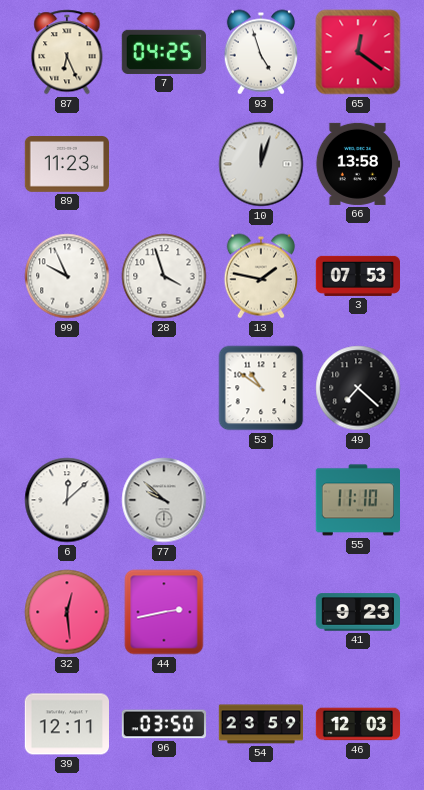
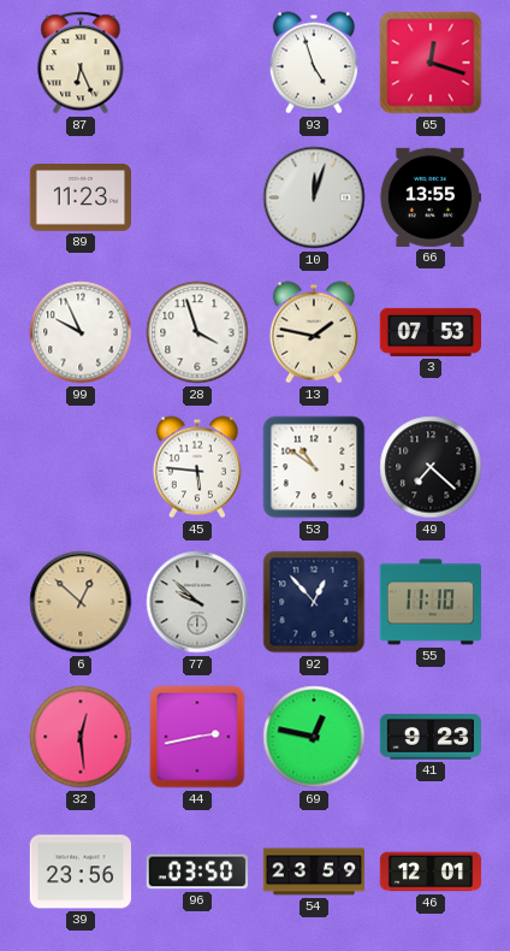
7: 04:25 -> none (163, 52)
65: 12:21 -> 12:18 (431, 63)
66: 13:58 -> 13:55 (429, 197)
45: none -> 5:46 (197, 467)
6: 12:08 -> 12:52 (81, 602)
6 dial: white -> champagne (81, 602)
92: none -> 12:53 (314, 602)
69: none -> 12:47 (314, 737)
39: 12:11 -> 23:56 (79, 872)
46: 12:03 -> 12:01 (431, 872)
